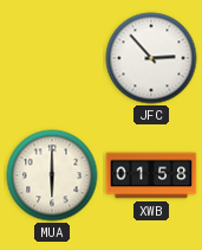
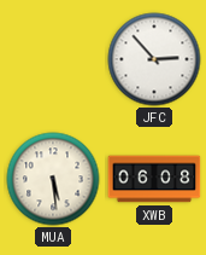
MUA: 6:00 -> 5:29 (53, 179)
XWB: 01:58 -> 06:08 (154, 179)
